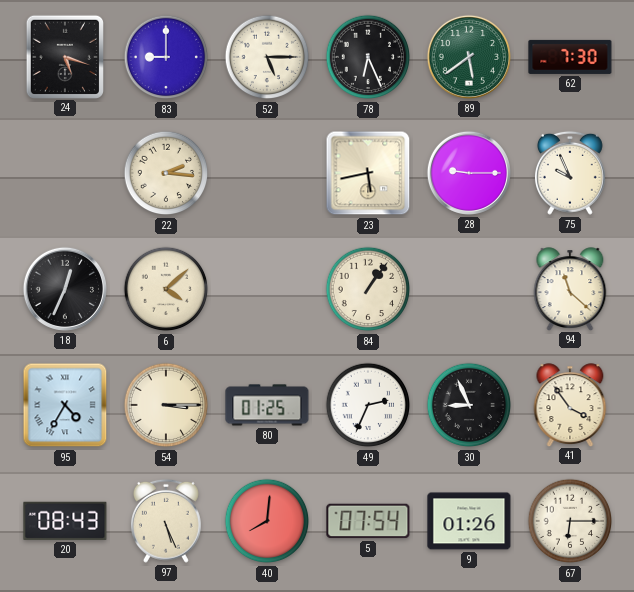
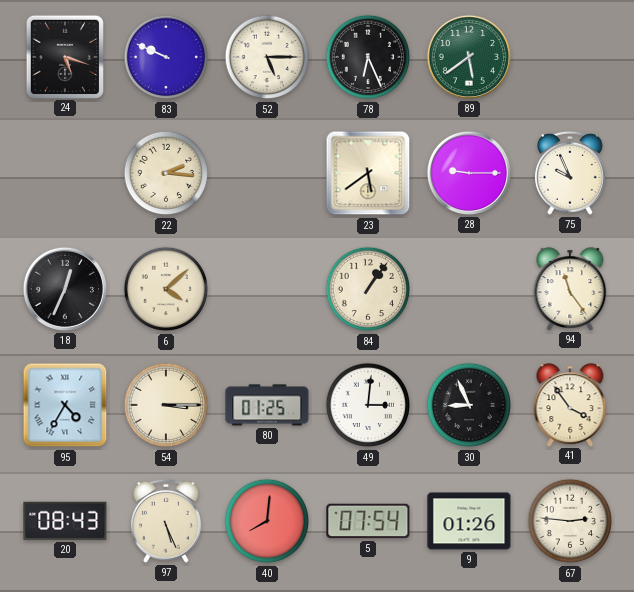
83: 9:00 -> 9:49 (166, 57)
62: 7:30 -> none (570, 57)
23: 5:43 -> 5:39 (368, 173)
94: 11:22 -> 11:24 (570, 289)
49: 2:34 -> 3:01 (368, 405)
67: 6:15 -> 2:46 (570, 521)
